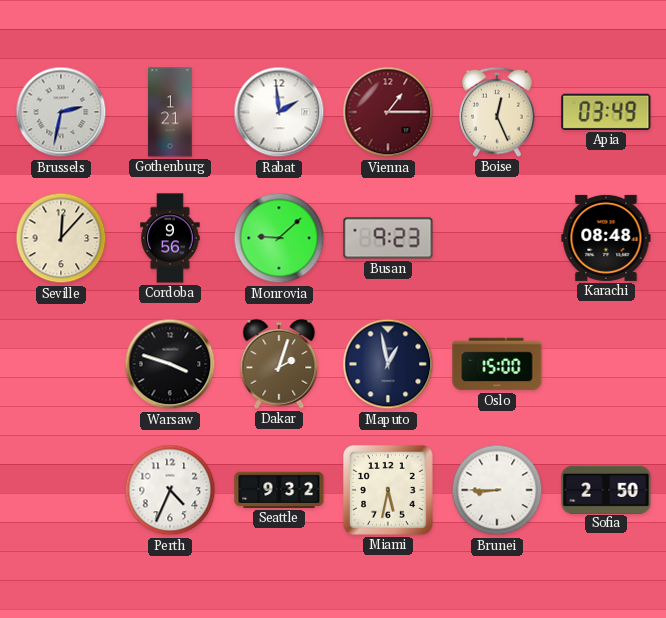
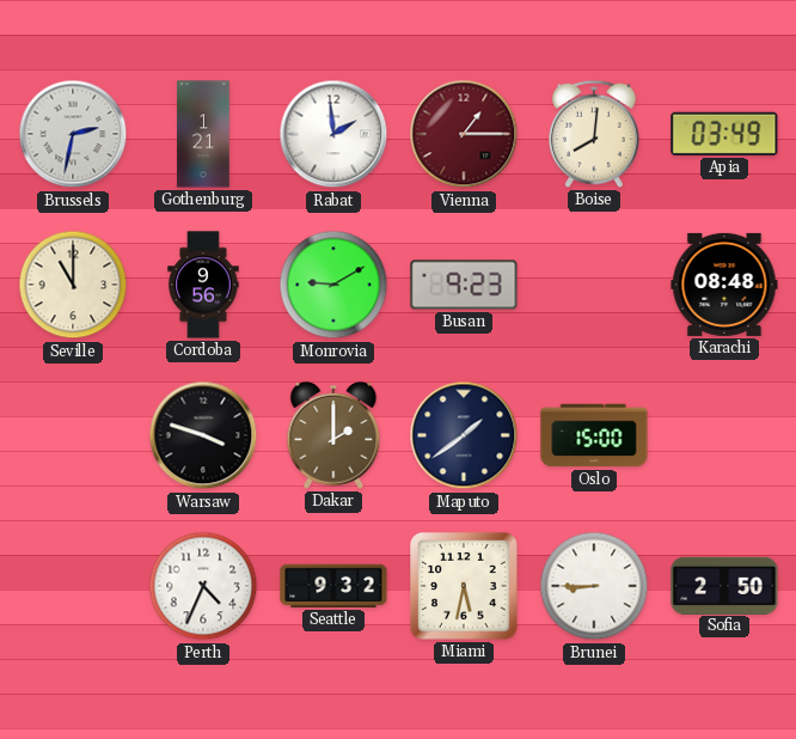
Boise: 12:26 -> 8:01 (594, 134)
Seville: 12:07 -> 11:00 (73, 285)
Monrovia: 9:08 -> 9:10 (333, 285)
Dakar: 2:03 -> 2:00 (333, 435)
Maputo: 12:58 -> 1:39 (464, 435)
